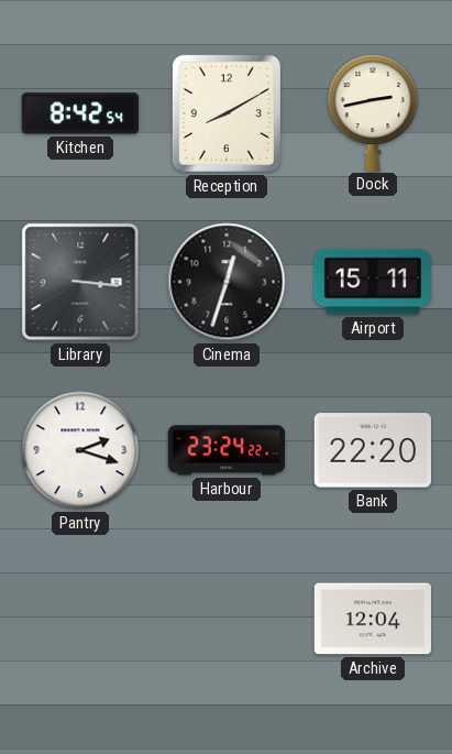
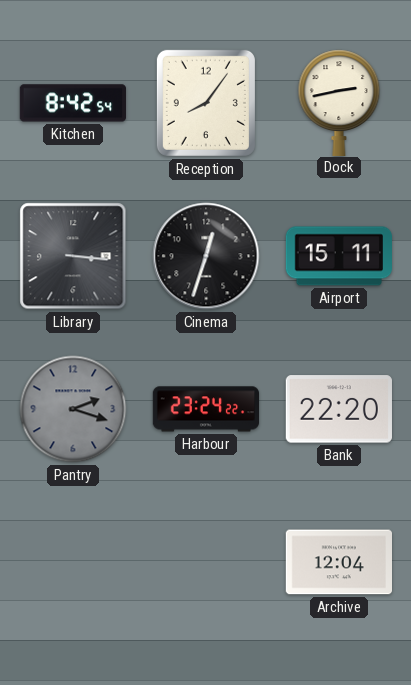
Reception: 8:10 -> 8:06 (206, 103)
Pantry dial: white -> grey (73, 409)
